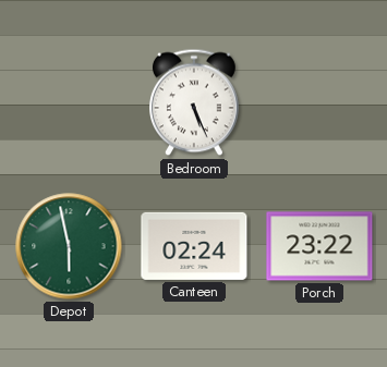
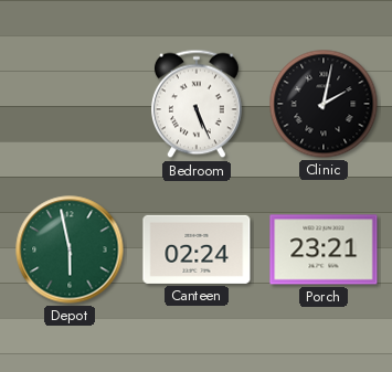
Clinic: none -> 2:02 (324, 104)
Porch: 23:22 -> 23:21 (324, 249)
